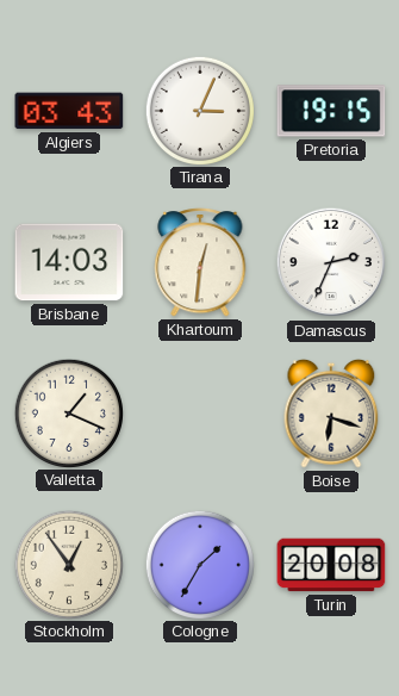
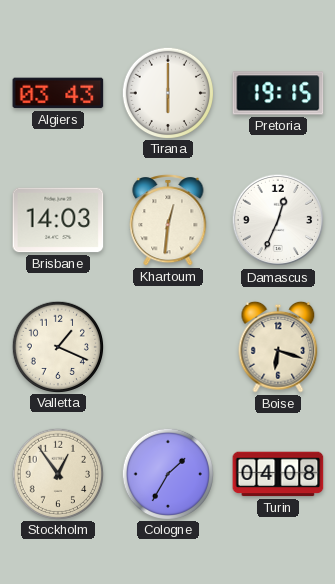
Tirana: 3:04 -> 6:00 (167, 92)
Damascus: 2:34 -> 12:34 (278, 220)
Turin: 20:08 -> 04:08 (278, 474)
